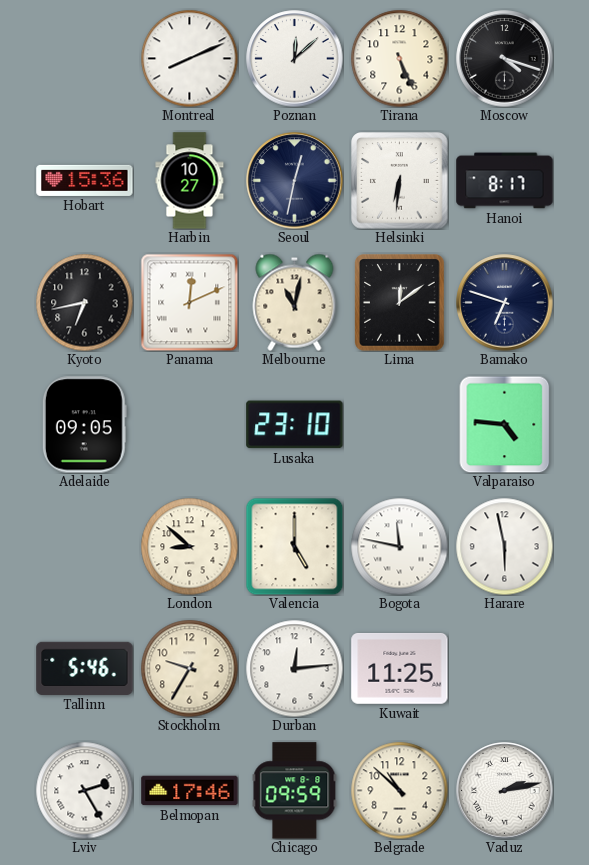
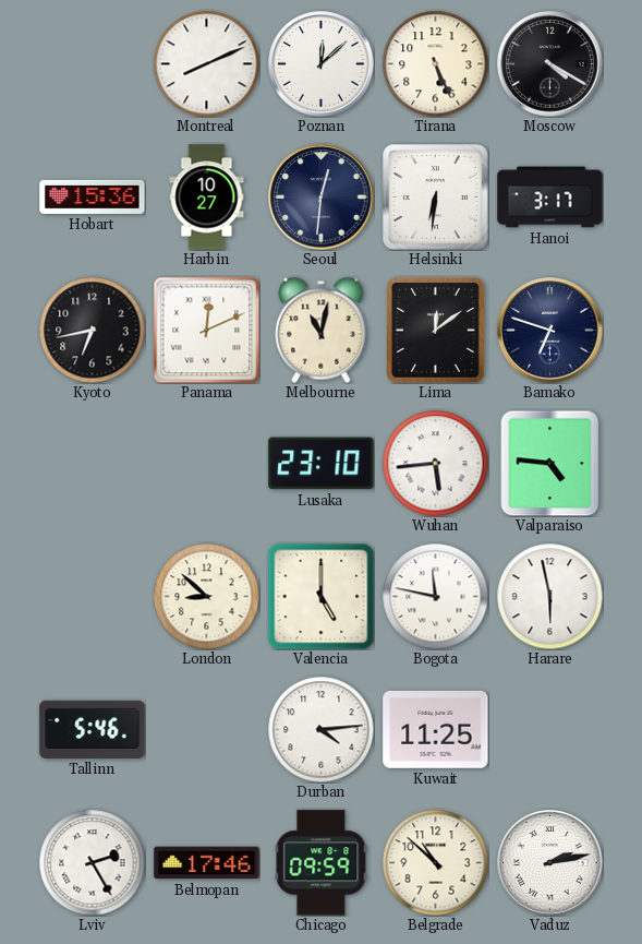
Moscow: 4:18 -> 4:20 (550, 64)
Seoul: 12:32 -> 12:31 (322, 198)
Hanoi: 8:17 -> 3:17 (550, 198)
Adelaide: 09:05 -> none (84, 425)
Wuhan: none -> 5:44 (435, 463)
Stockholm: 9:35 -> none (189, 668)
Durban: 12:14 -> 4:14 (320, 729)
